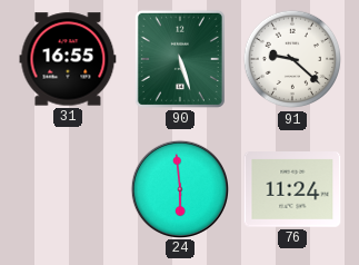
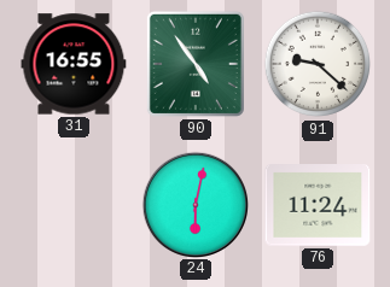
90: 5:27 -> 4:54 (196, 64)
24: 5:59 -> 6:02 (194, 204)
